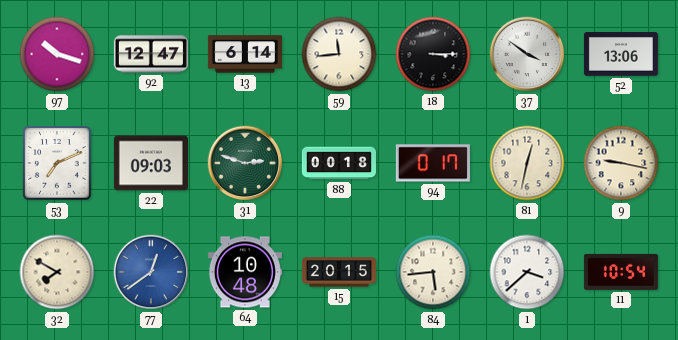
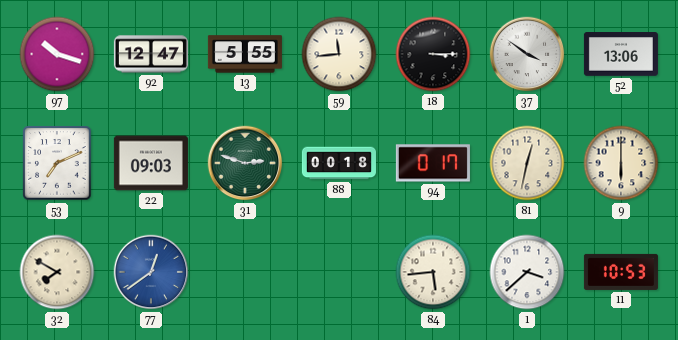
13: 6:14 -> 5:55 (245, 54)
9: 9:17 -> 6:00 (621, 163)
64: 10:48 -> none (245, 272)
15: 20:15 -> none (339, 272)
11: 10:54 -> 10:53 (621, 272)
